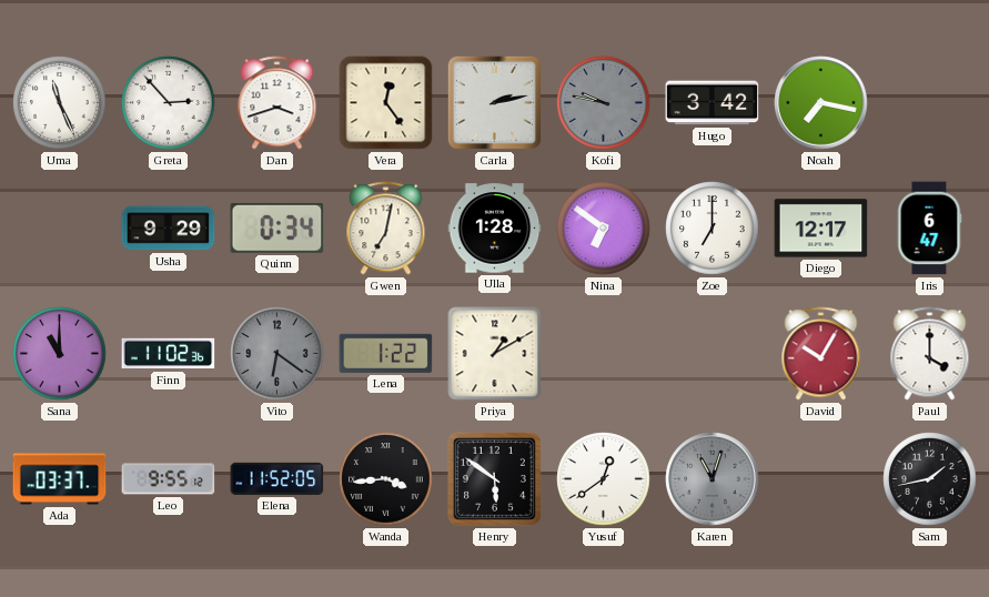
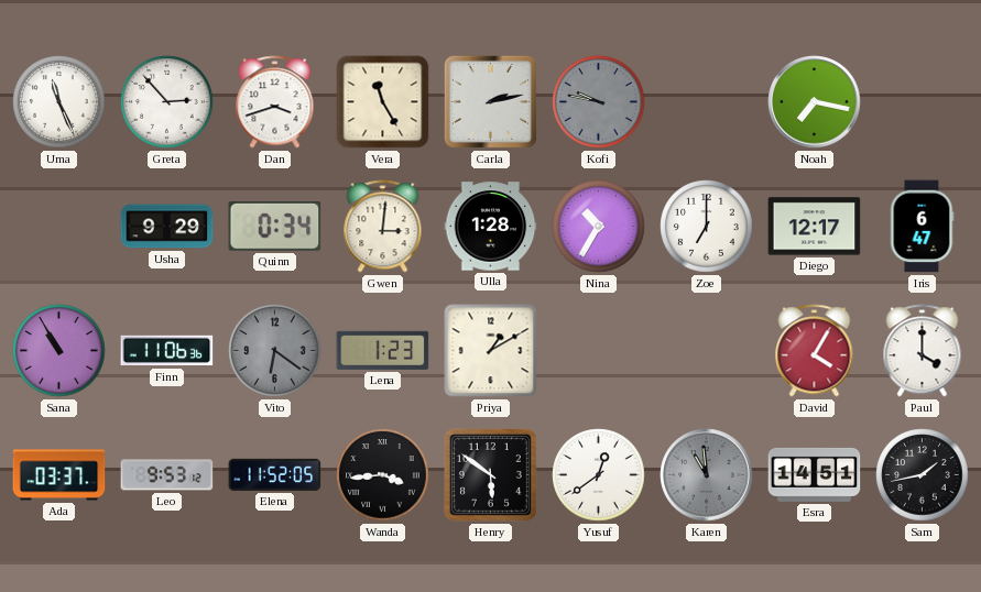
Vera: 12:24 -> 11:25 (383, 102)
Hugo: 3:42 -> none (713, 103)
Gwen: 7:02 -> 3:01 (383, 227)
Nina: 6:51 -> 10:35 (599, 227)
Sana: 11:00 -> 10:55 (59, 351)
Finn: 11:02 -> 11:06 (167, 351)
Lena: 1:22 -> 1:23 (383, 350)
David: 10:05 -> 4:05 (815, 351)
Leo: 9:55 -> 9:53 (167, 475)
Karen: 11:03 -> 10:59 (707, 475)
Esra: none -> 14:51 (815, 474)
